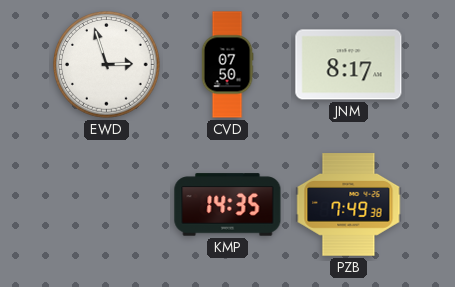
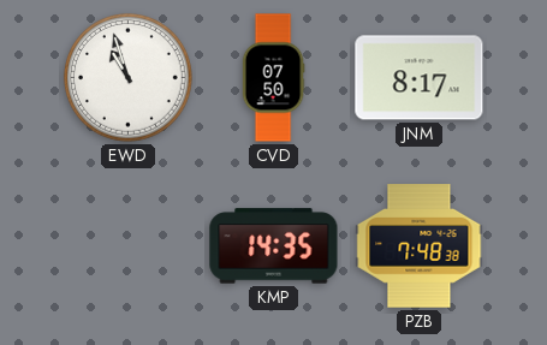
EWD: 2:57 -> 10:57 (129, 78)
PZB: 7:49 -> 7:48 (420, 246)
